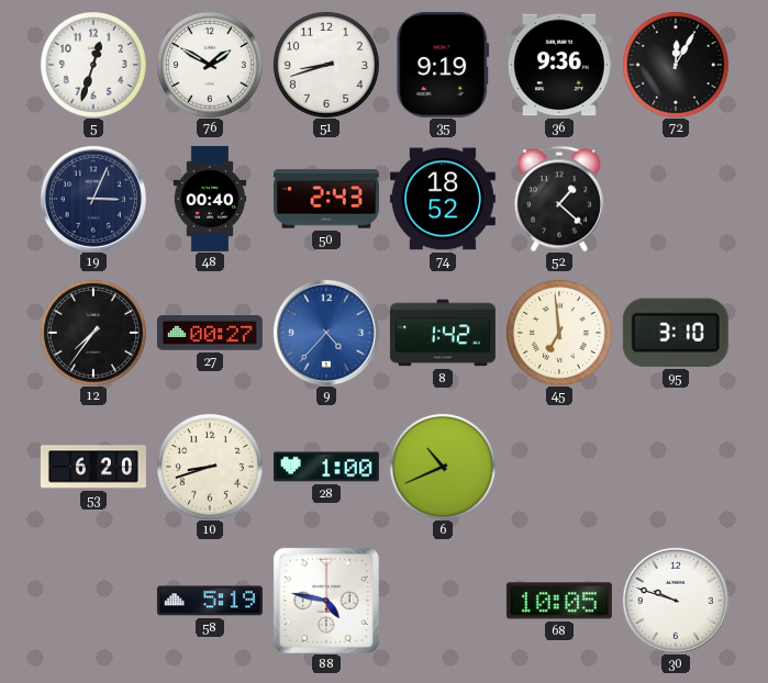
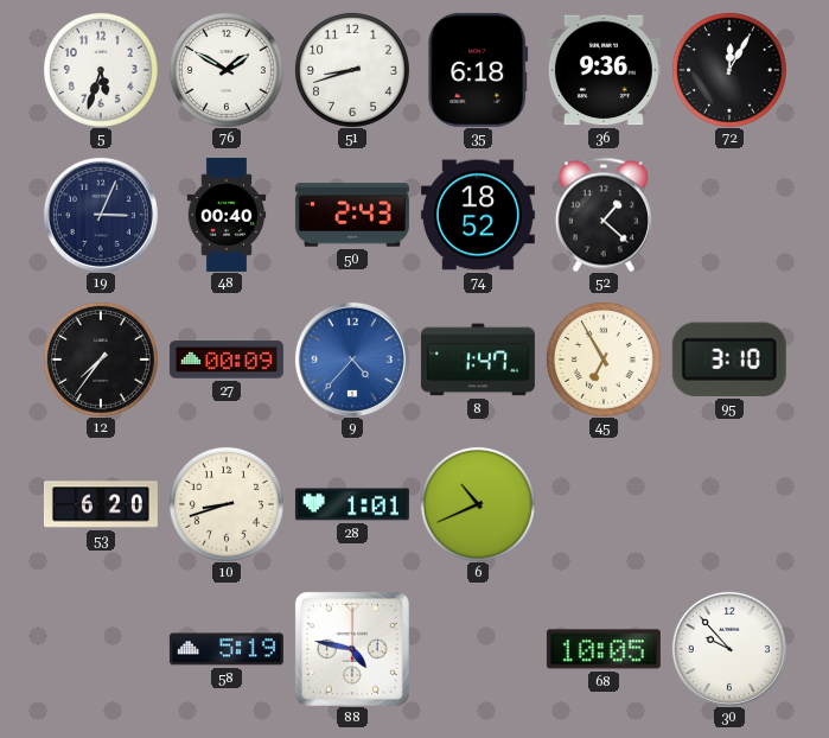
5: 12:33 -> 5:33 (101, 70)
35: 9:19 -> 6:18 (478, 70)
27: 00:27 -> 00:09 (227, 360)
8: 1:42 -> 1:47 (478, 360)
45: 6:59 -> 6:55 (604, 360)
28: 1:00 -> 1:01 (352, 504)
30: 9:48 -> 9:53 (729, 649)
